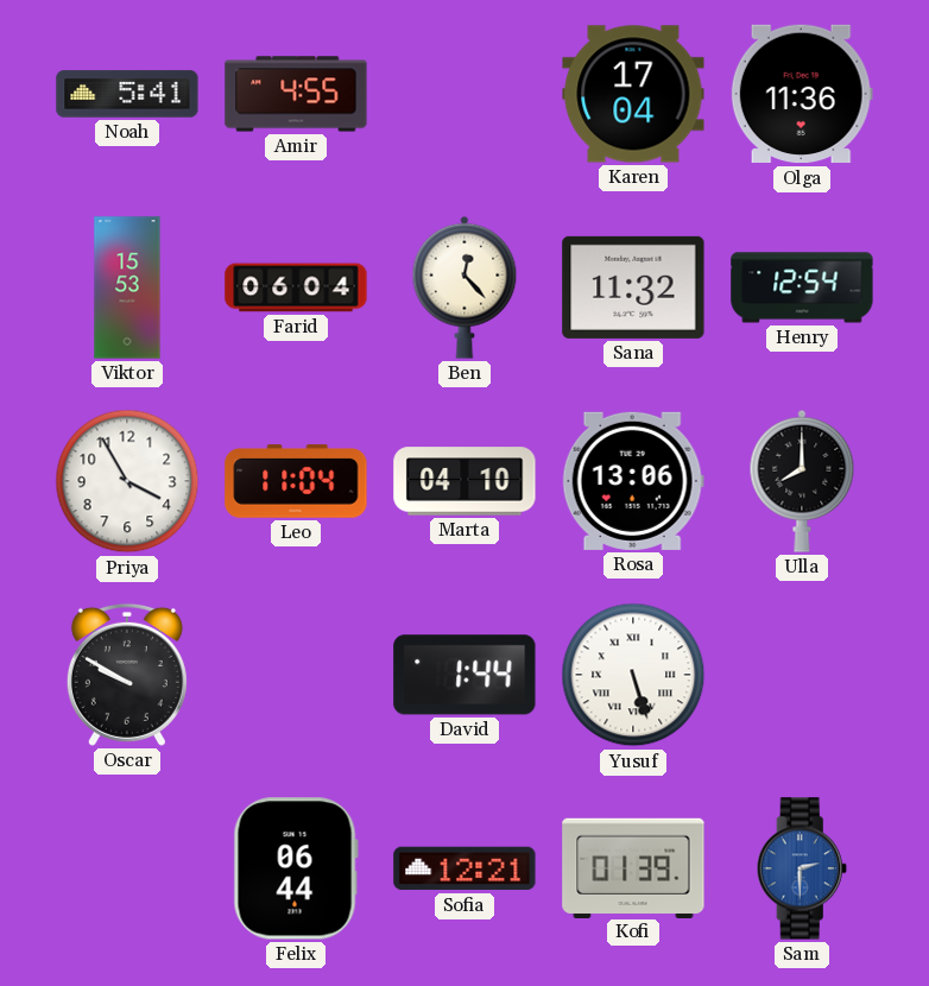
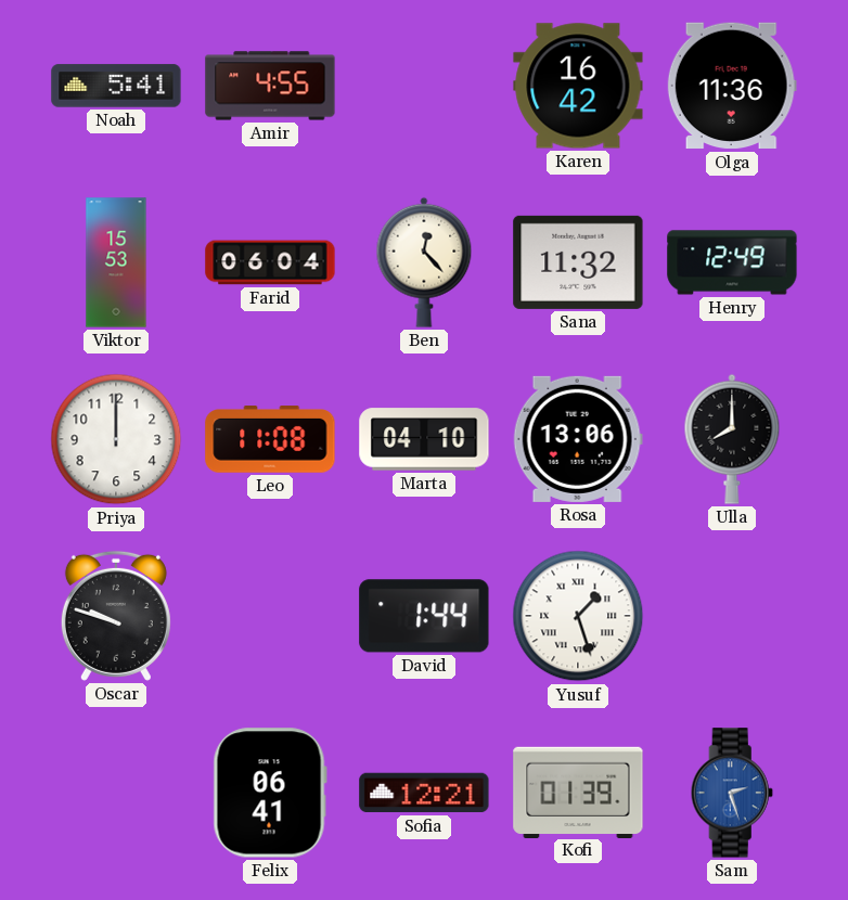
Karen: 17:04 -> 16:42 (578, 86)
Henry: 12:54 -> 12:49 (732, 262)
Priya: 3:55 -> 12:00 (116, 439)
Leo: 11:04 -> 11:08 (270, 439)
Oscar: 9:50 -> 9:48 (116, 616)
Yusuf: 5:27 -> 1:27 (578, 616)
Felix: 06:44 -> 06:41 (270, 793)
Sam: 2:30 -> 2:27 (732, 793)
